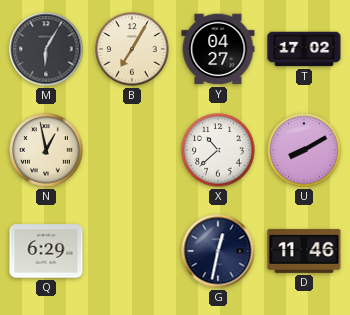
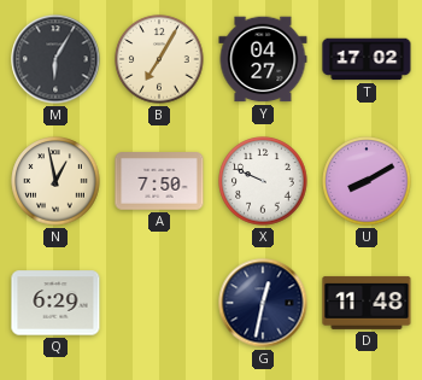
A: none -> 7:50 (159, 181)
X: 10:38 -> 9:49 (263, 181)
D: 11:46 -> 11:48 (367, 303)
